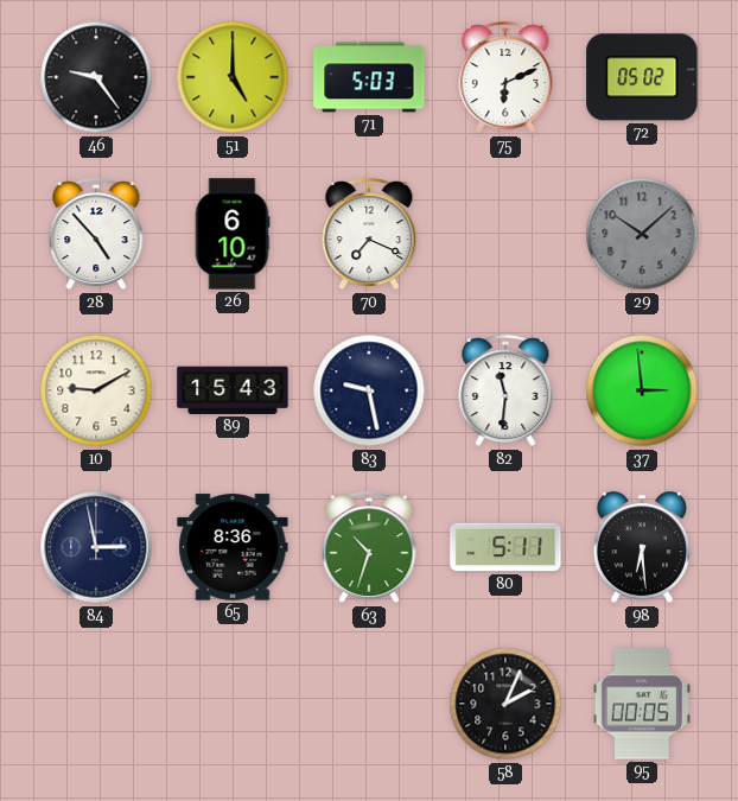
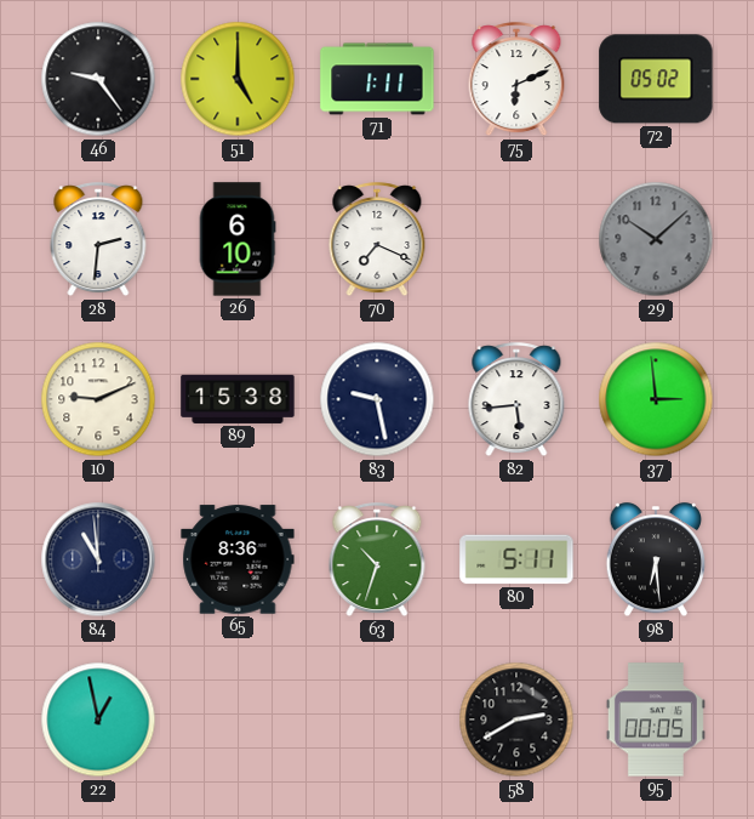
71: 5:03 -> 1:11 (377, 79)
28: 4:53 -> 2:31 (98, 240)
10: 9:10 -> 9:11 (98, 399)
89: 15:43 -> 15:38 (238, 399)
82: 11:31 -> 5:44 (516, 400)
84: 2:58 -> 10:59 (98, 559)
22: none -> 12:58 (98, 720)
58: 2:04 -> 2:40 (516, 720)
